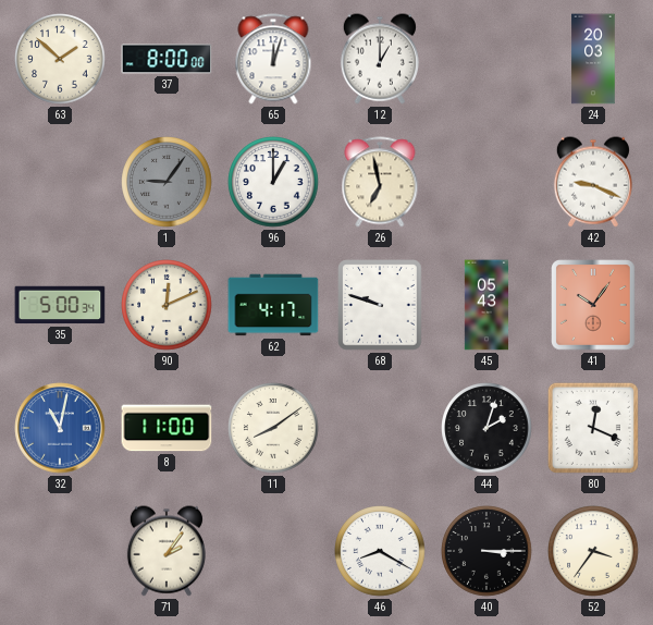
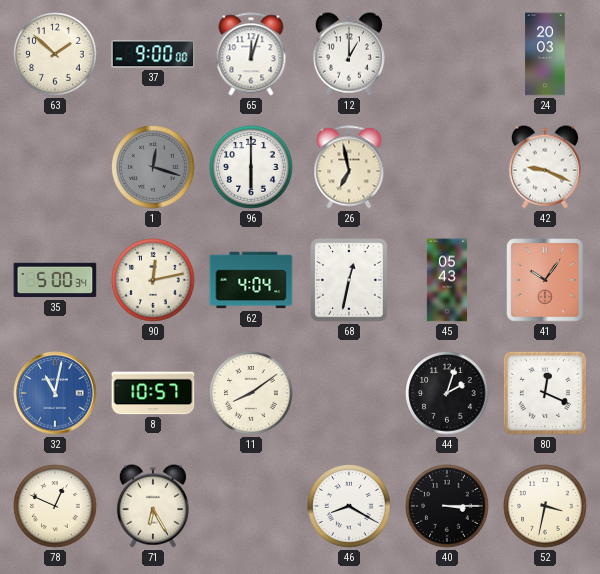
37: 8:00 -> 9:00 (153, 54)
1: 9:06 -> 12:18 (153, 167)
96: 1:00 -> 6:00 (251, 167)
90: 12:11 -> 12:13 (153, 280)
62: 4:17 -> 4:04 (251, 280)
68: 9:48 -> 12:32 (349, 280)
8: 11:00 -> 10:57 (153, 393)
78: none -> 12:49 (55, 506)
71: 2:06 -> 6:25 (153, 506)
52: 3:36 -> 3:32 (545, 506)
